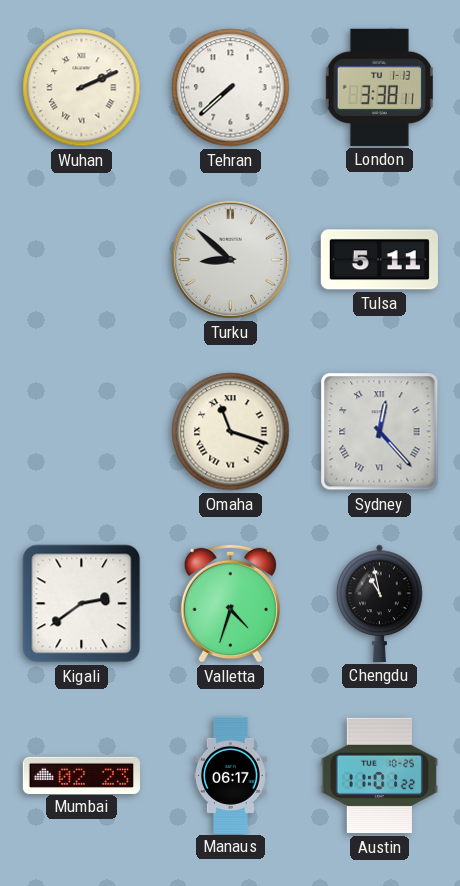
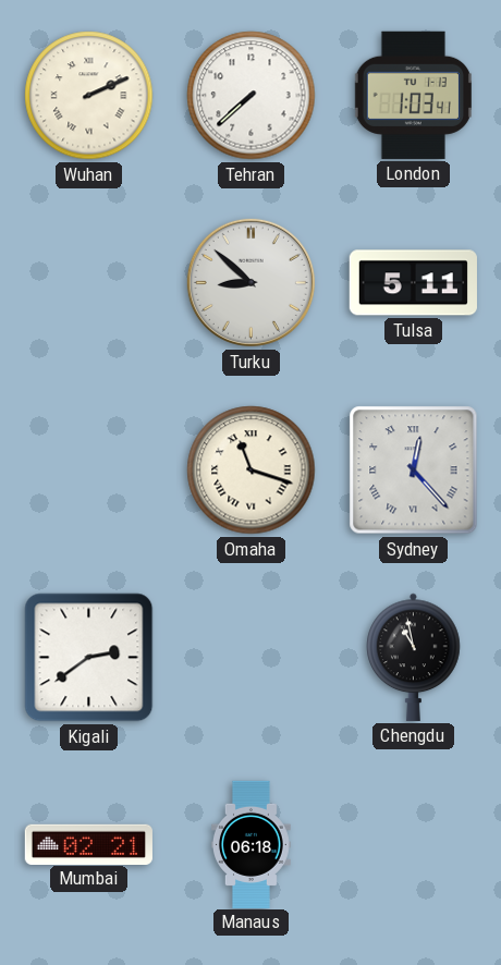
London: 3:38 -> 1:03 (413, 95)
Valletta: 4:33 -> none (230, 603)
Mumbai: 02:23 -> 02:21 (88, 844)
Manaus: 06:17 -> 06:18 (250, 844)
Austin: 11:01 -> none (379, 776)
